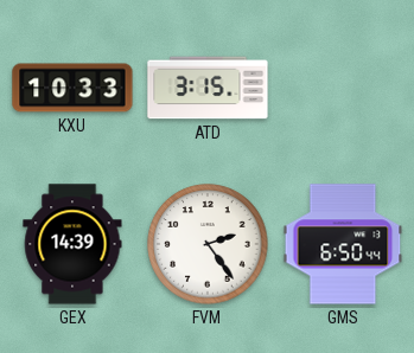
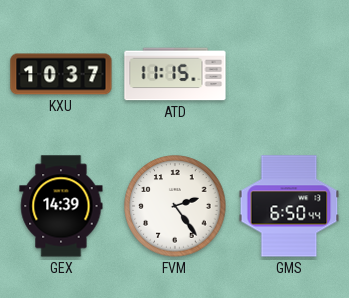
KXU: 10:33 -> 10:37 (61, 74)
ATD: 3:15 -> 11:15 (175, 74)
